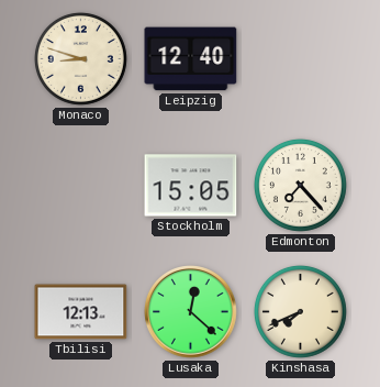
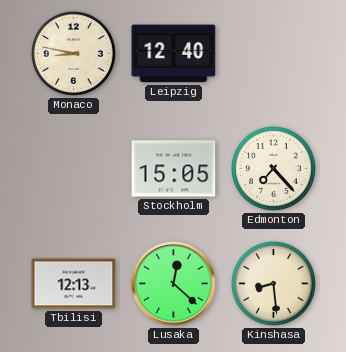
Monaco: 8:48 -> 8:47 (73, 53)
Kinshasa: 7:41 -> 8:29 (273, 283)
